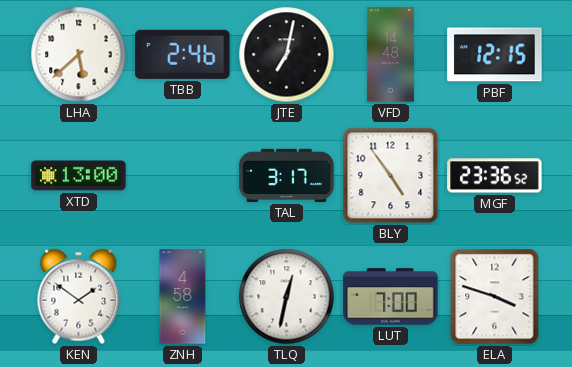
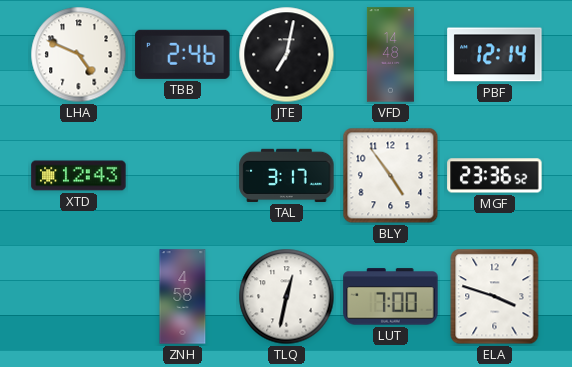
LHA: 5:38 -> 4:49 (79, 55)
PBF: 12:15 -> 12:14 (495, 55)
XTD: 13:00 -> 12:43 (79, 176)
KEN: 1:51 -> none (79, 297)
